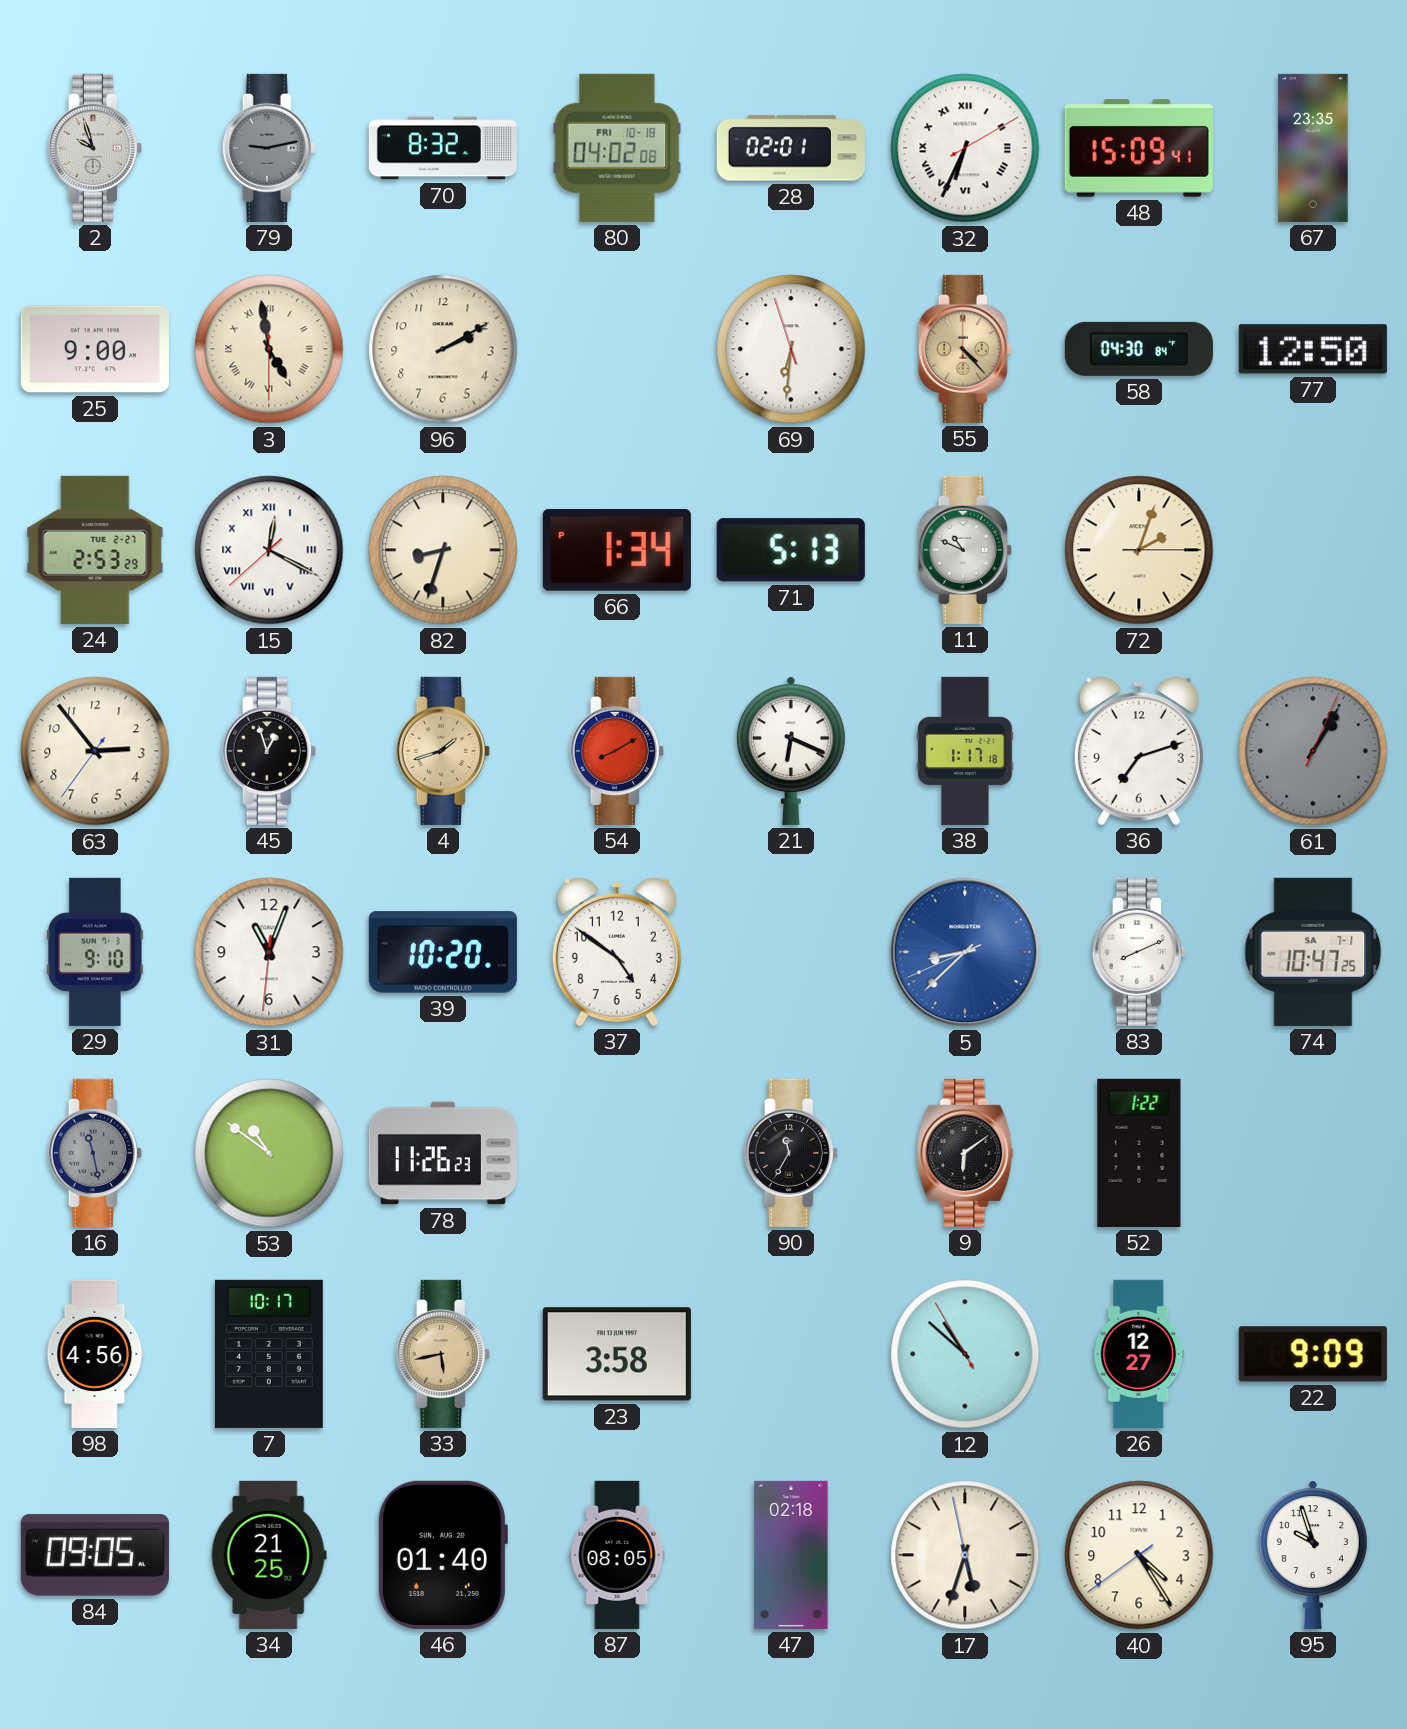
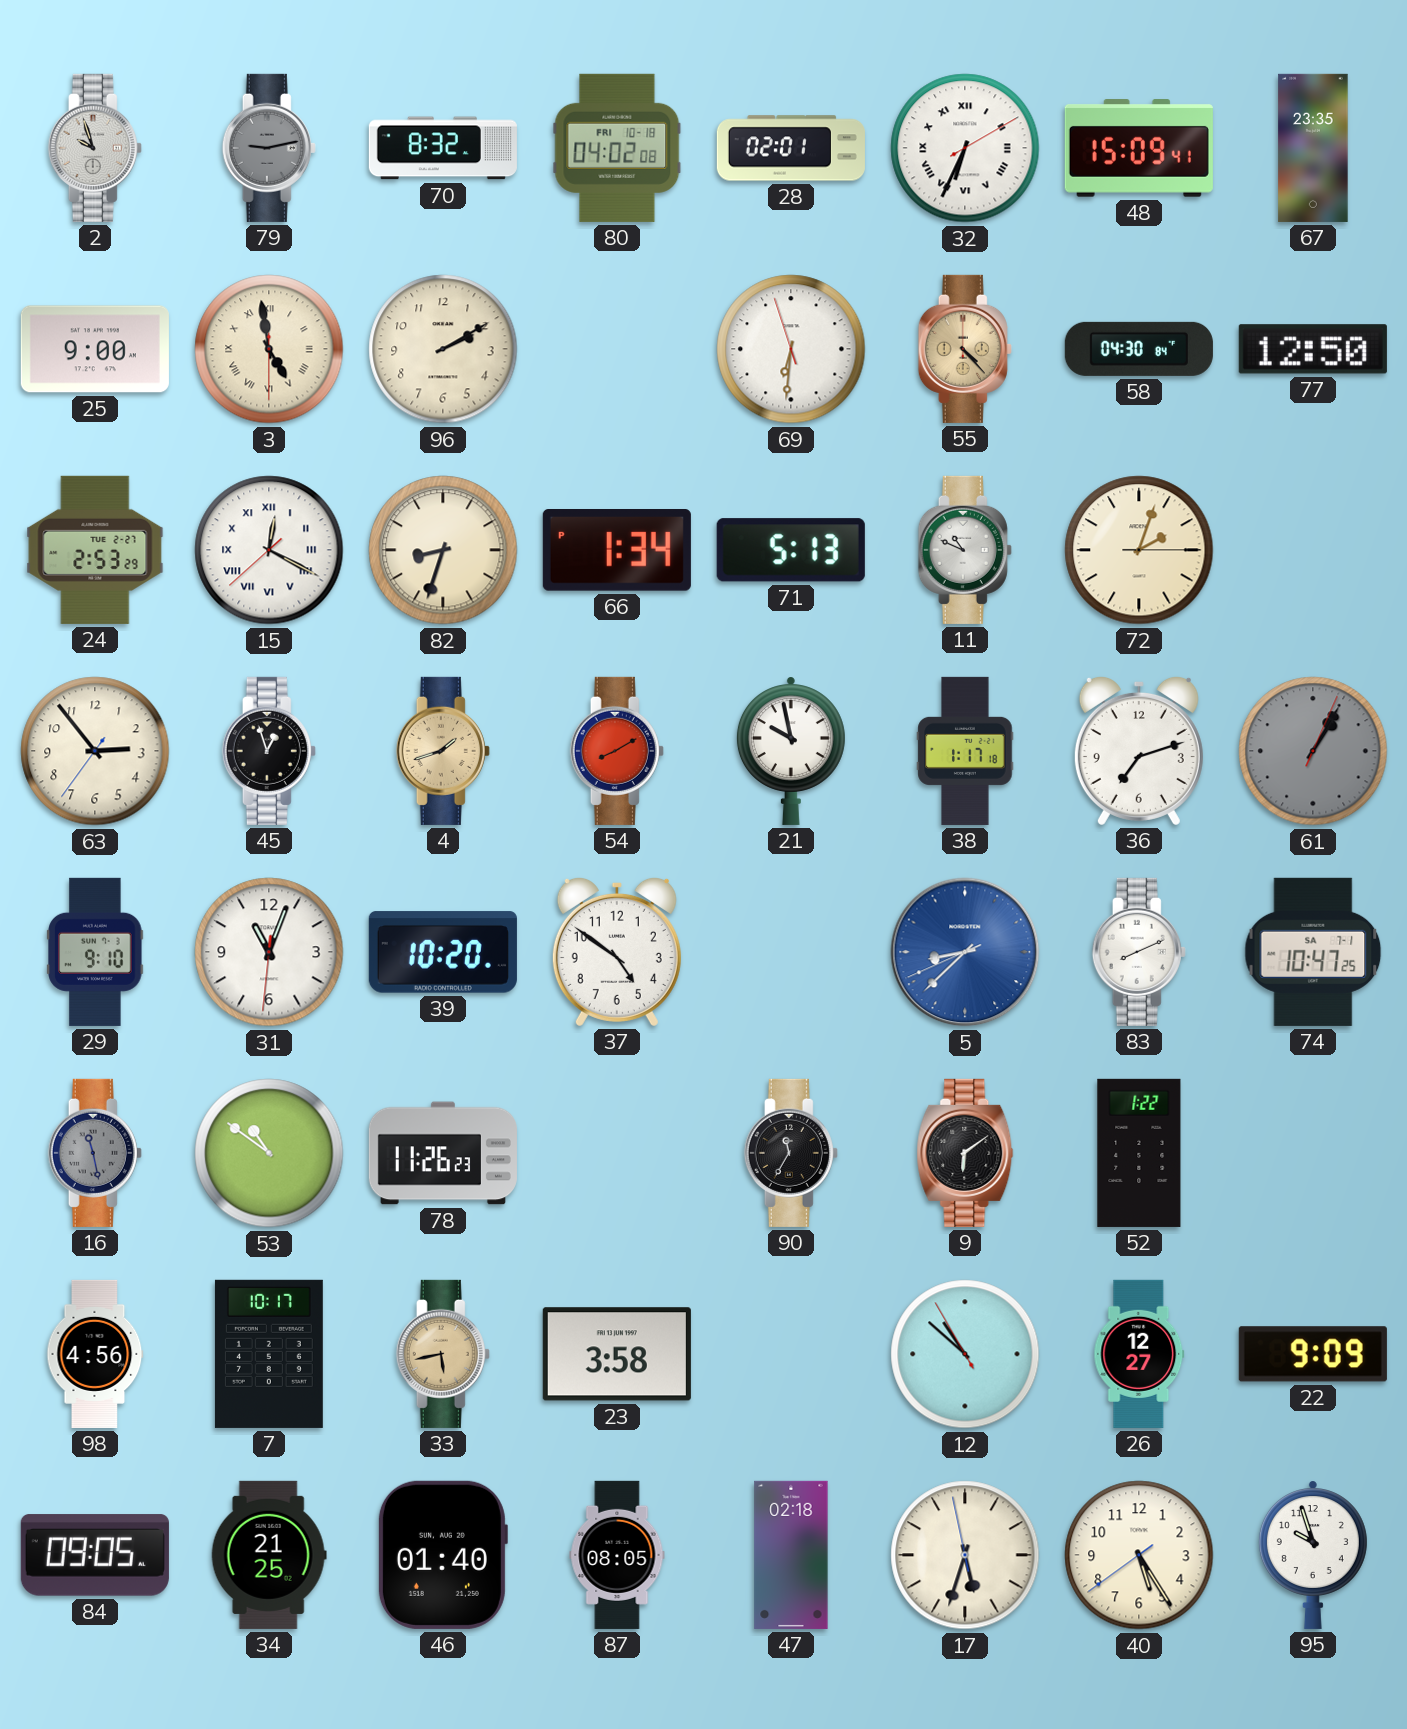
21: 6:19 -> 9:58 (791, 751)
40: 4:24 -> 5:24 (1139, 1555)
